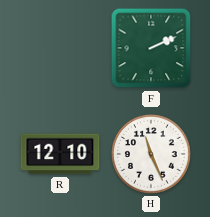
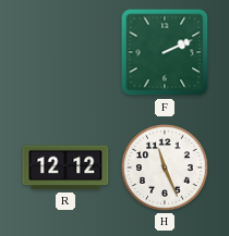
R: 12:10 -> 12:12 (65, 167)
